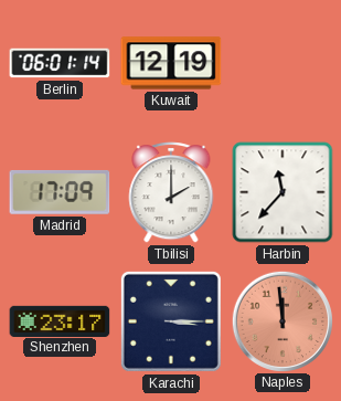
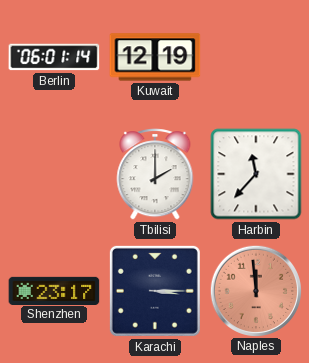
Madrid: 17:09 -> none (60, 192)
